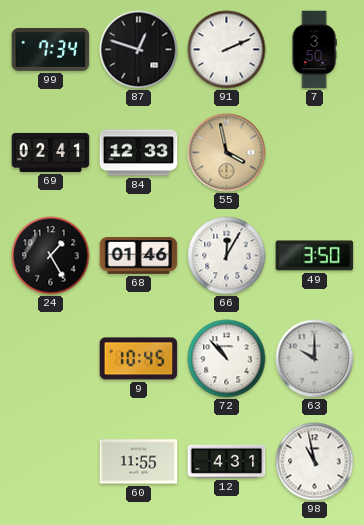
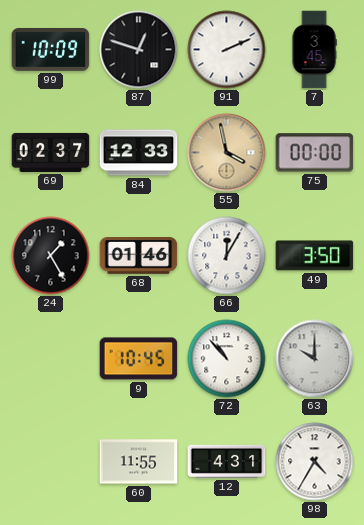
99: 7:34 -> 10:09 (51, 49)
7: 3:50 -> 3:45 (314, 50)
69: 02:41 -> 02:37 (51, 152)
75: none -> 00:00 (315, 153)
98: 10:58 -> 4:35 (315, 462)
